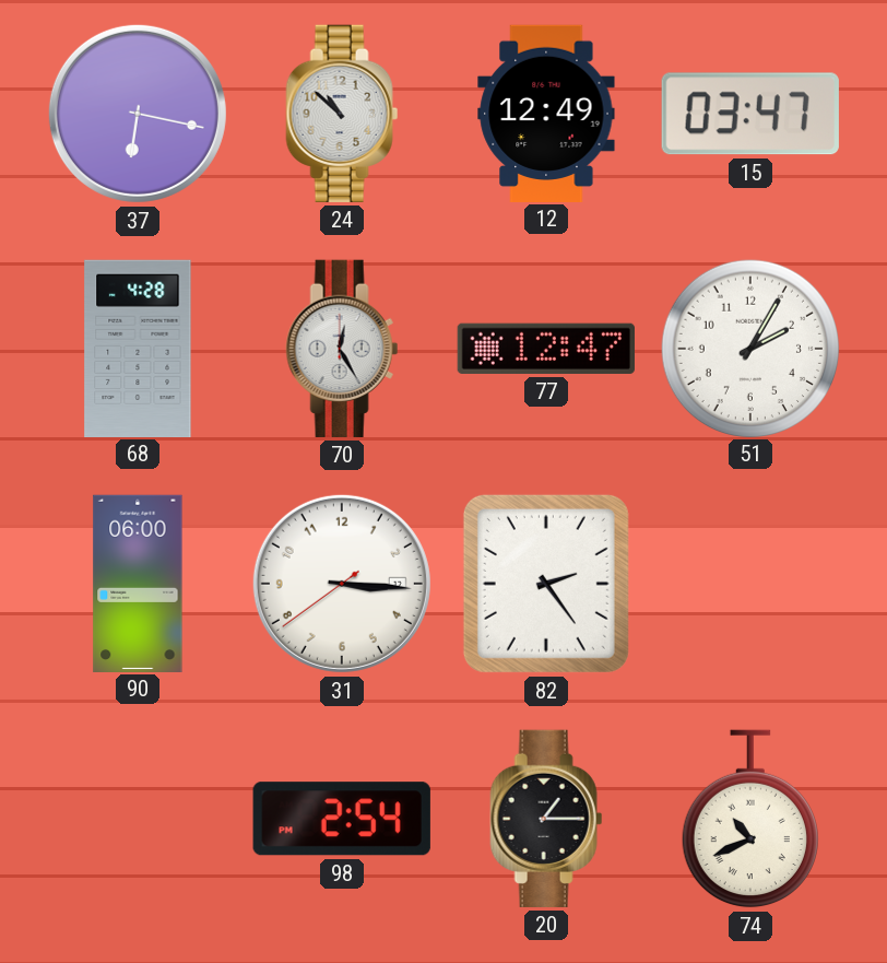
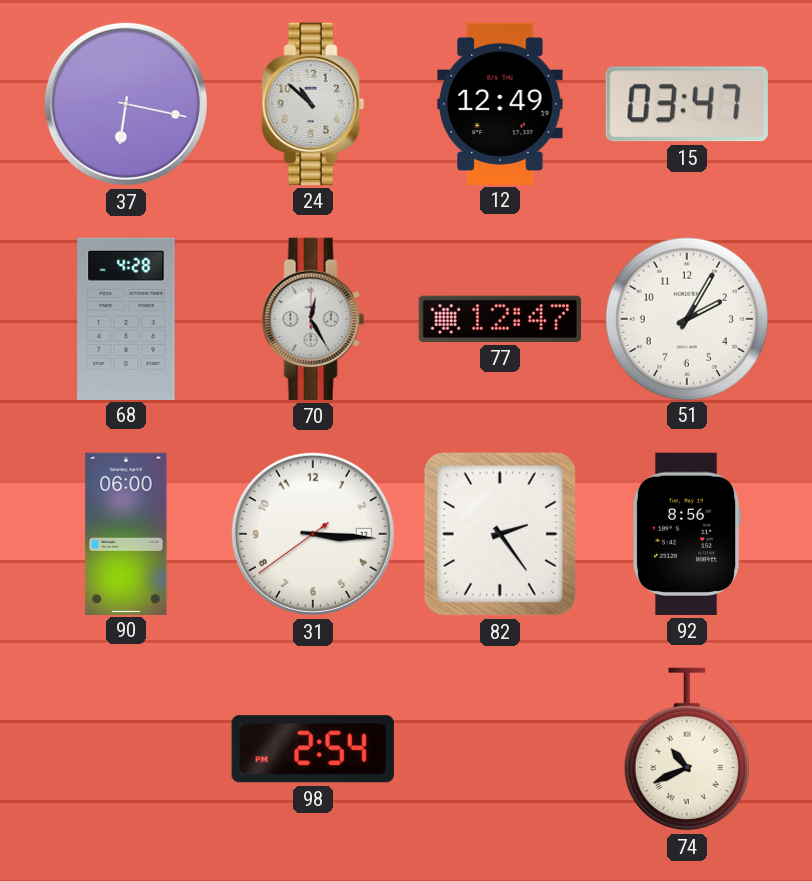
92: none -> 8:56 (687, 534)
20: 1:15 -> none (546, 819)
